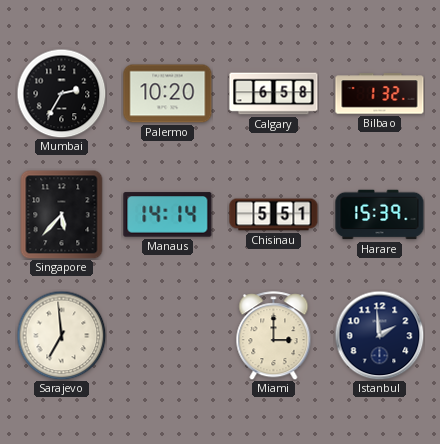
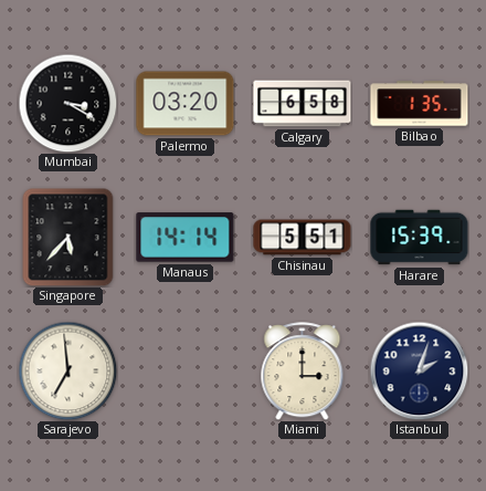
Mumbai: 2:35 -> 3:20 (67, 103)
Palermo: 10:20 -> 03:20 (186, 104)
Bilbao: 1:32 -> 1:35 (420, 104)
Istanbul: 1:59 -> 2:03 (419, 370)
